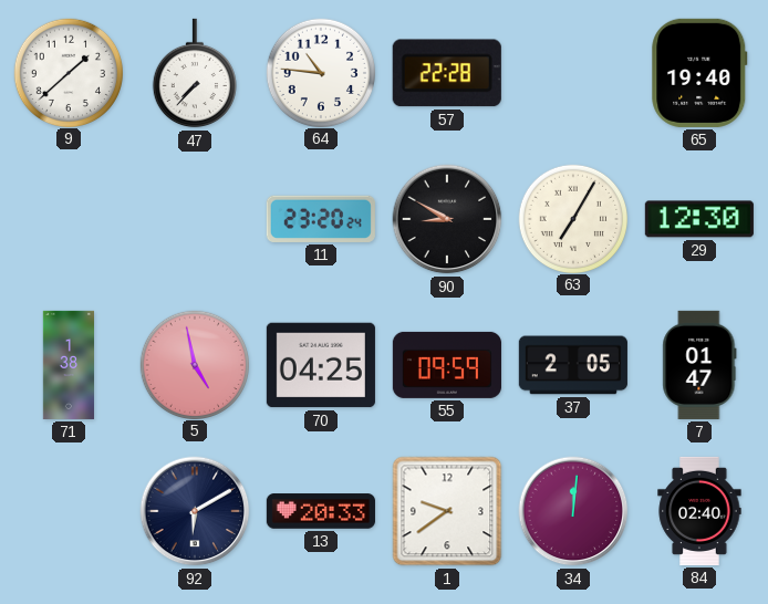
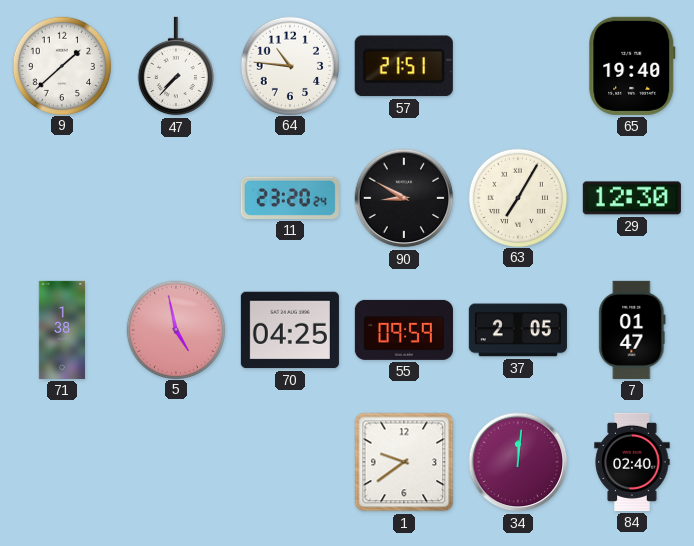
57: 22:28 -> 21:51 (404, 66)
92: 6:10 -> none (195, 511)
13: 20:33 -> none (321, 511)
